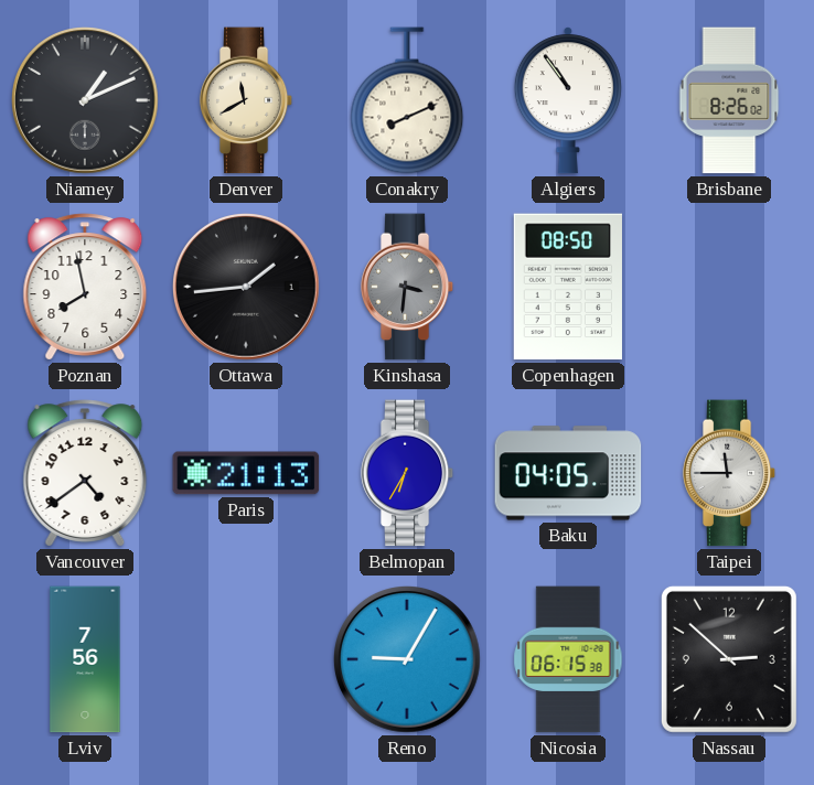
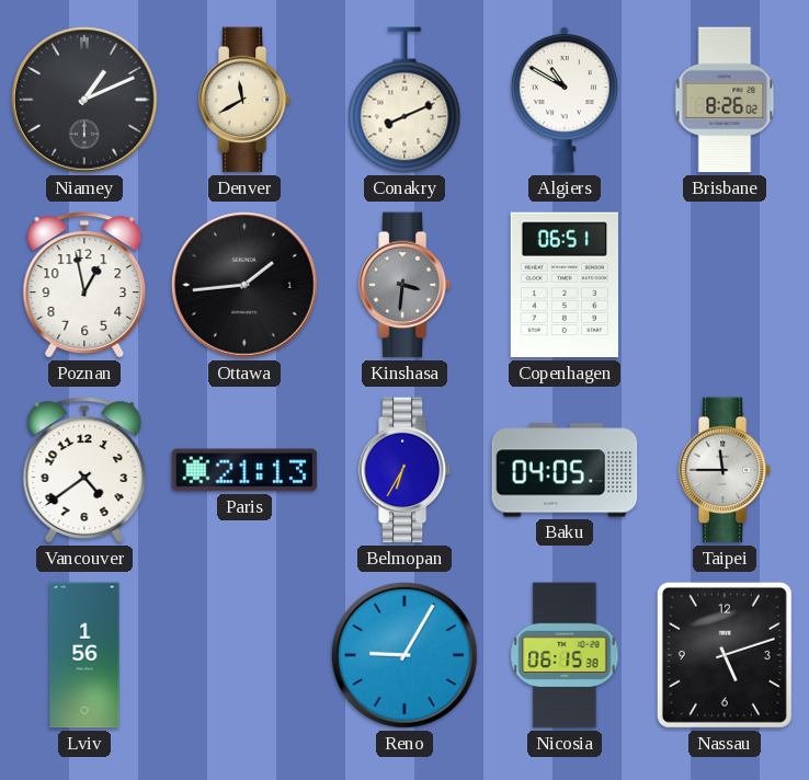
Algiers: 10:54 -> 10:50 (565, 100)
Poznan: 7:58 -> 12:58 (84, 285)
Copenhagen: 08:50 -> 06:51 (565, 285)
Lviv: 7:56 -> 1:56 (84, 655)
Nassau: 2:52 -> 5:12 (725, 655)
